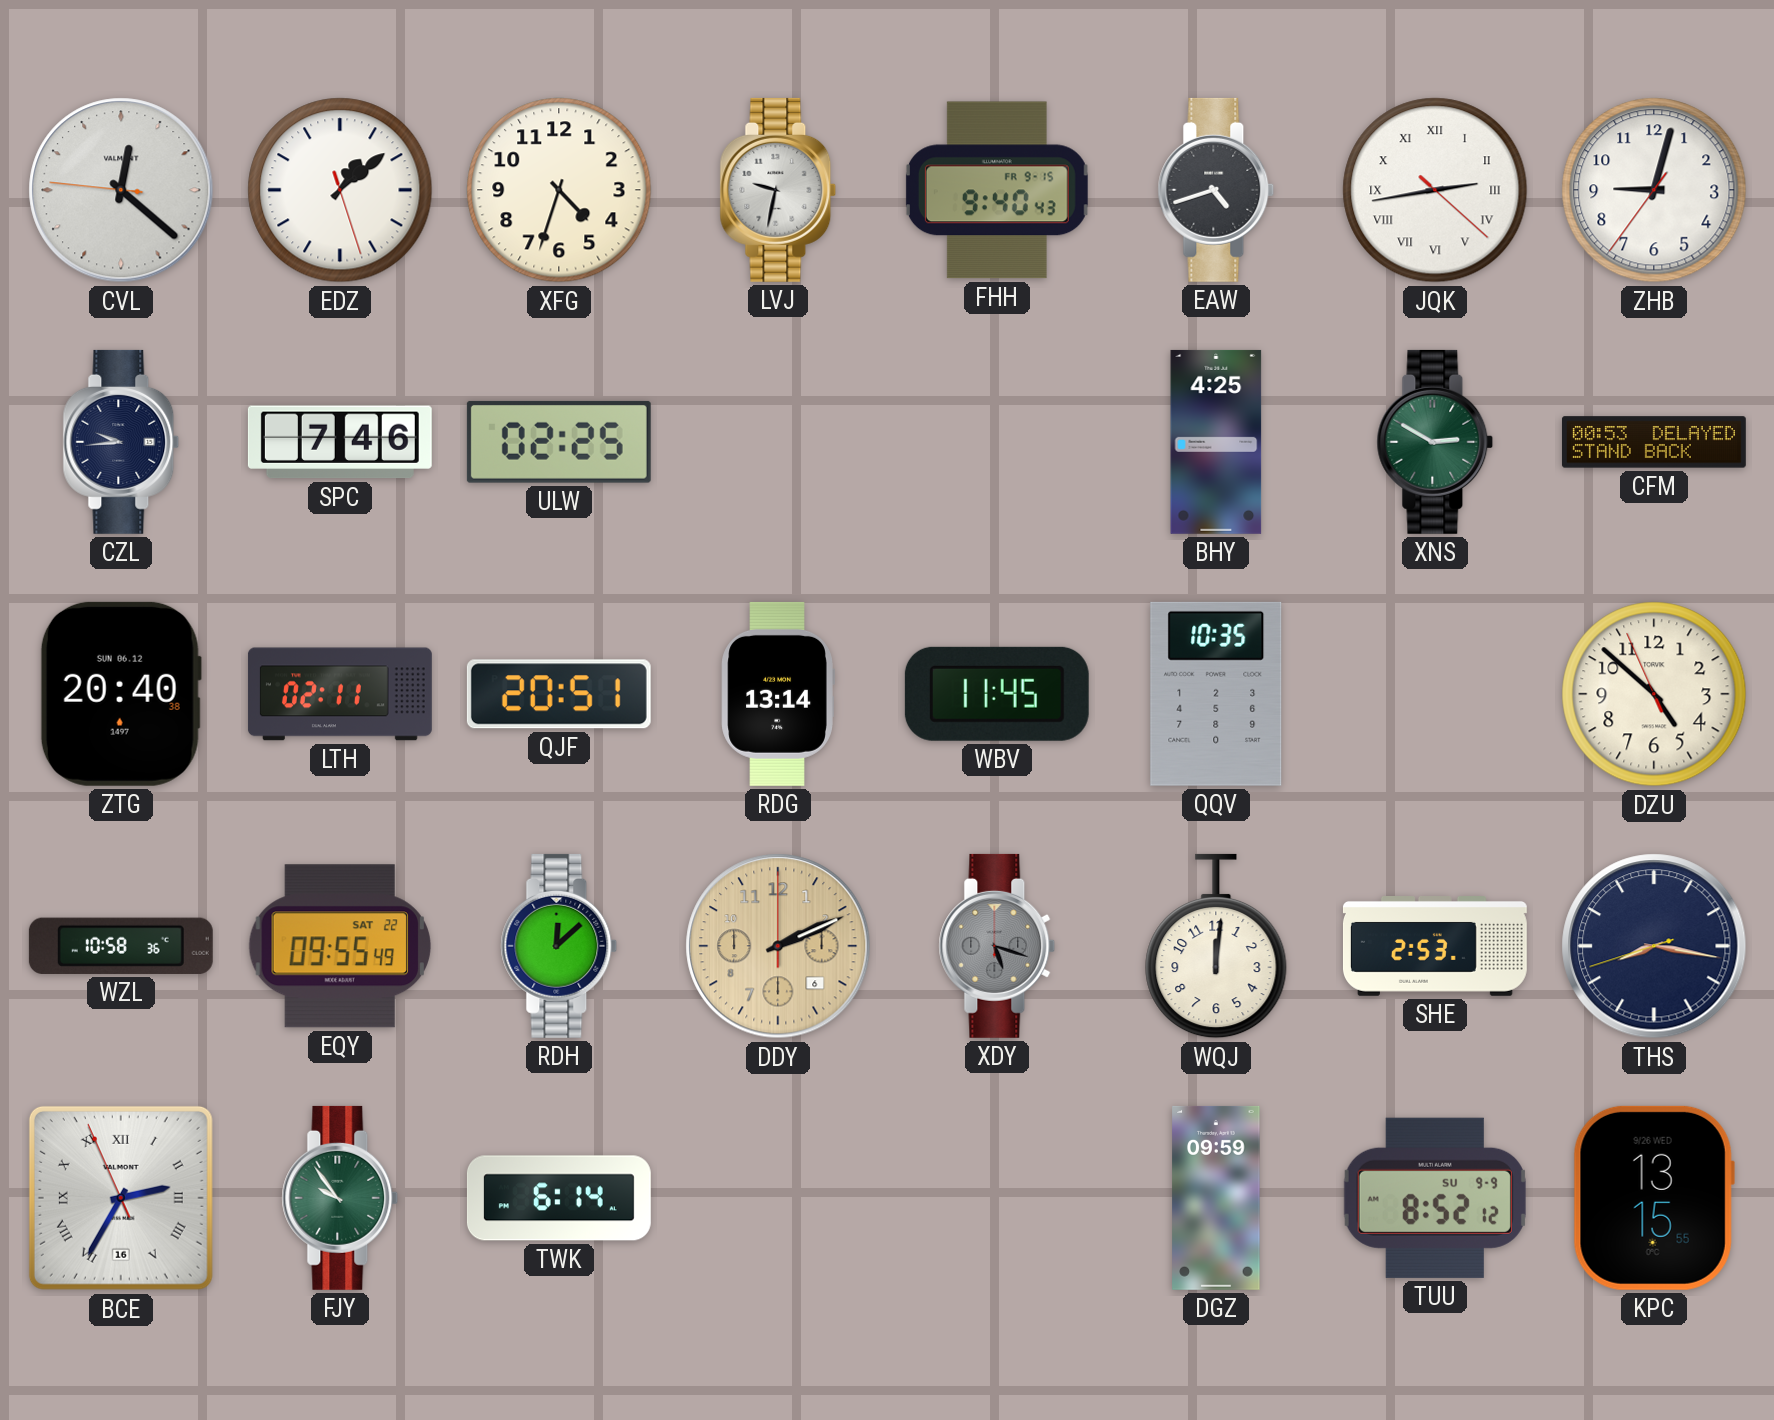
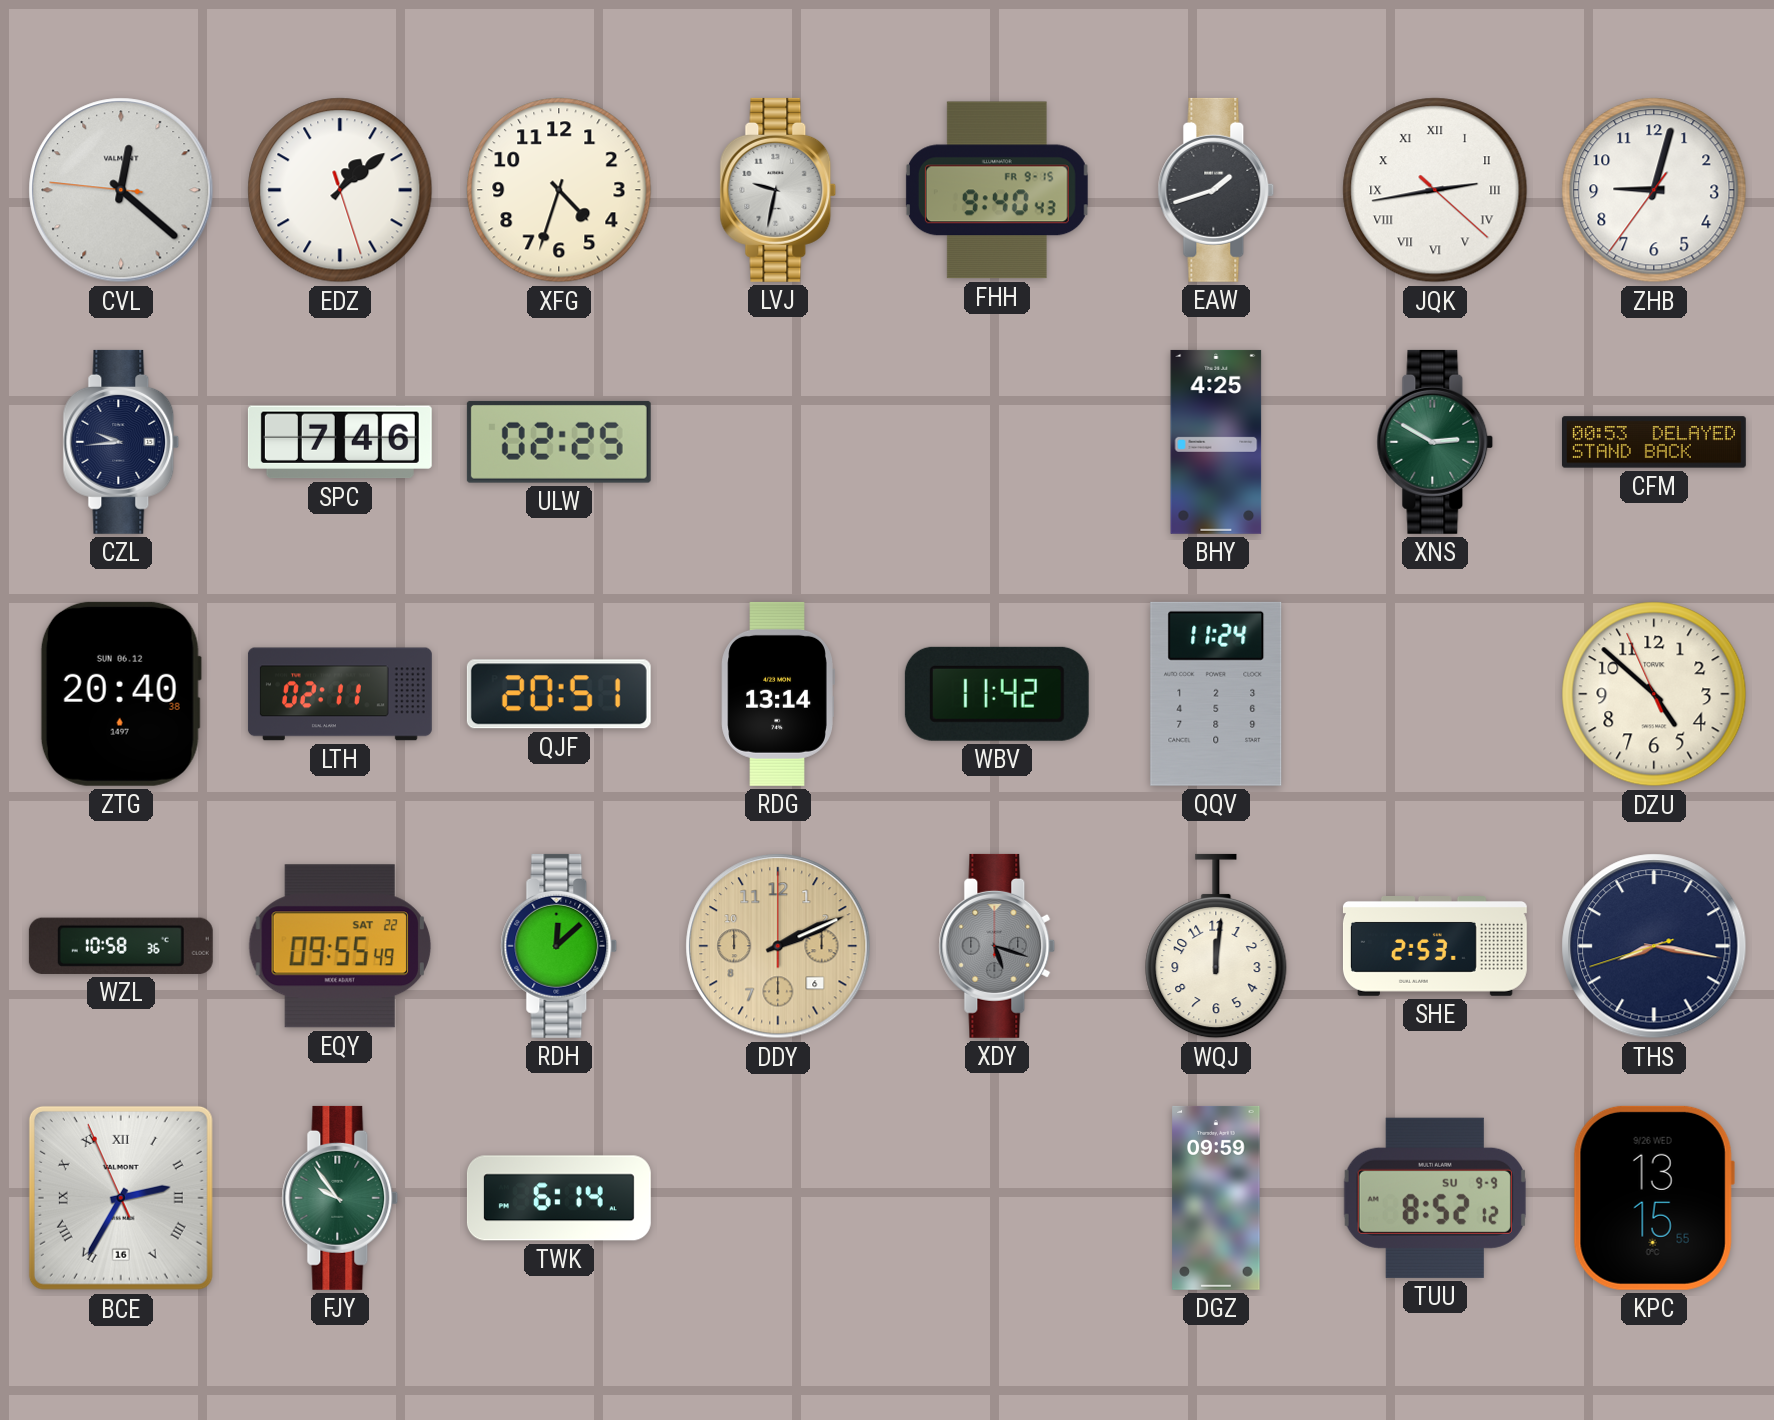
EAW: 4:42 -> 1:42 (1216, 190)
WBV: 11:45 -> 11:42 (997, 694)
QQV: 10:35 -> 11:24 (1216, 694)
